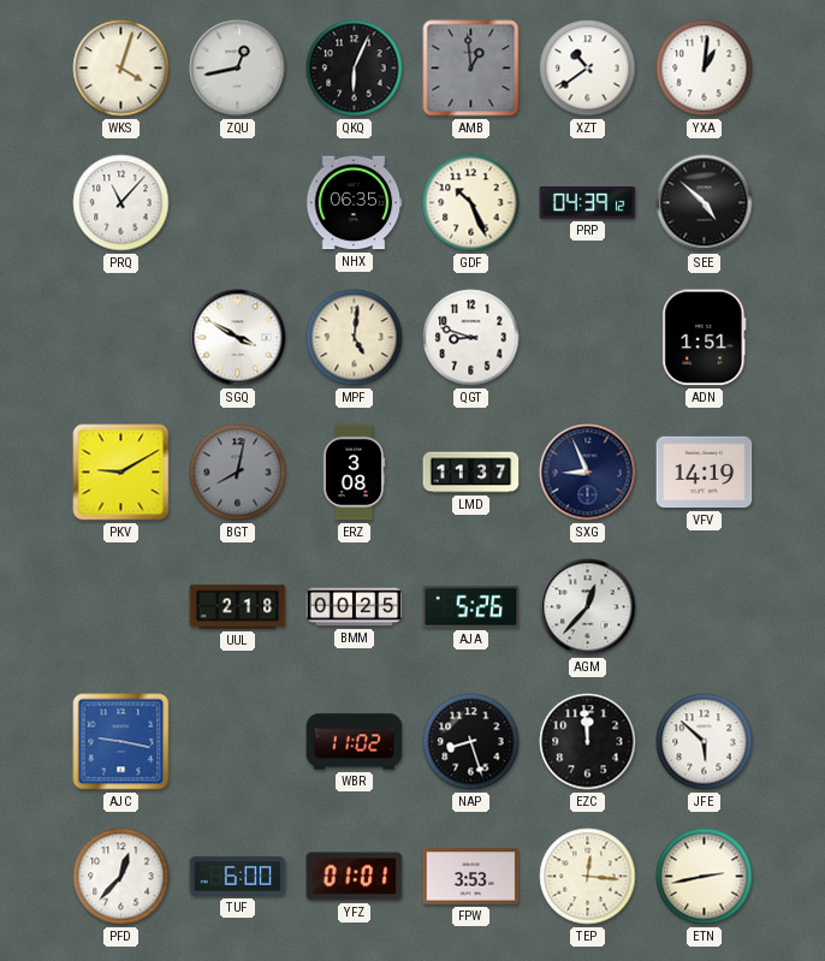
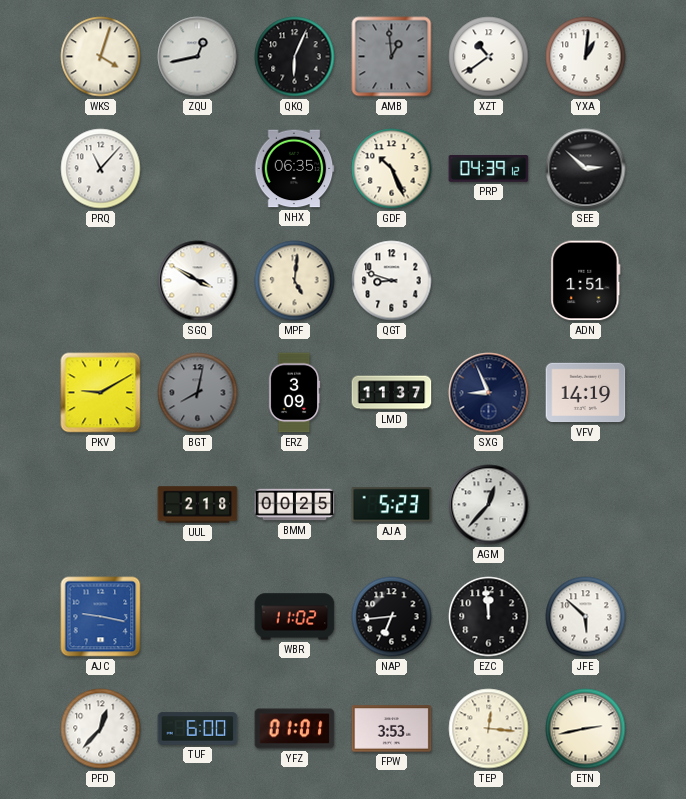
SEE: 4:52 -> 2:52 (586, 169)
ERZ: 3:08 -> 3:09 (294, 393)
AJA: 5:26 -> 5:23 (392, 505)
NAP: 8:27 -> 6:44 (392, 617)
